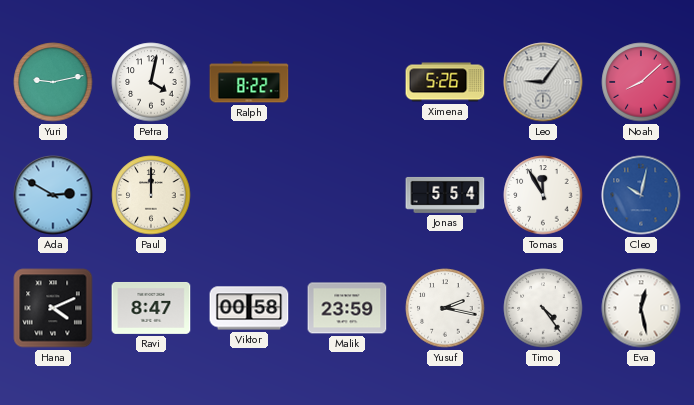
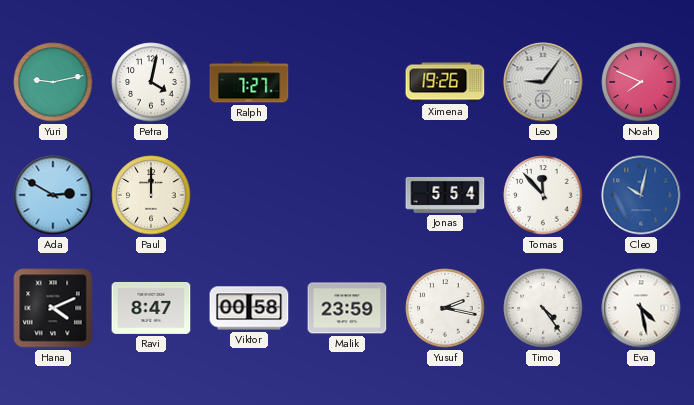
Ralph: 8:22 -> 7:27 (249, 82)
Ximena: 5:26 -> 19:26 (445, 82)
Noah: 8:08 -> 7:49 (641, 82)
Tomas: 11:55 -> 11:53 (543, 195)
Eva: 12:28 -> 4:28 (641, 308)
